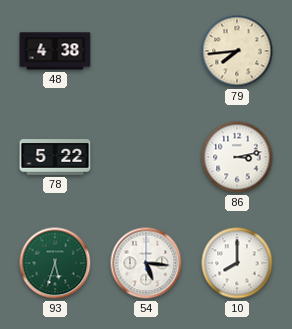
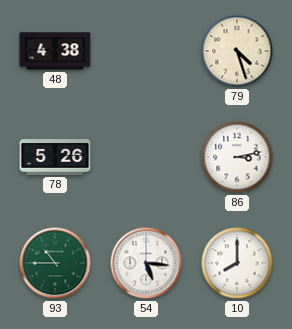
79: 7:44 -> 4:27 (237, 51)
78: 5:22 -> 5:26 (55, 157)
93: 5:33 -> 10:45 (55, 263)
